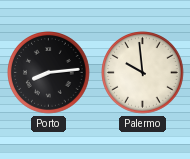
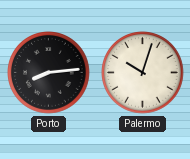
Palermo: 9:59 -> 10:03 (143, 73)
